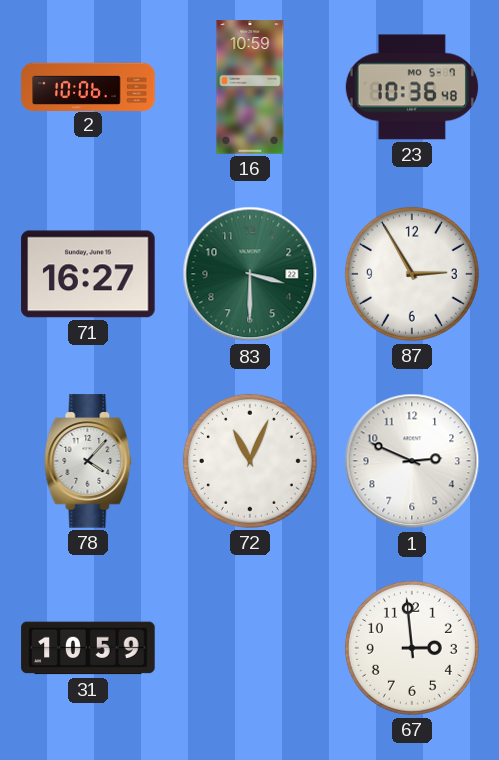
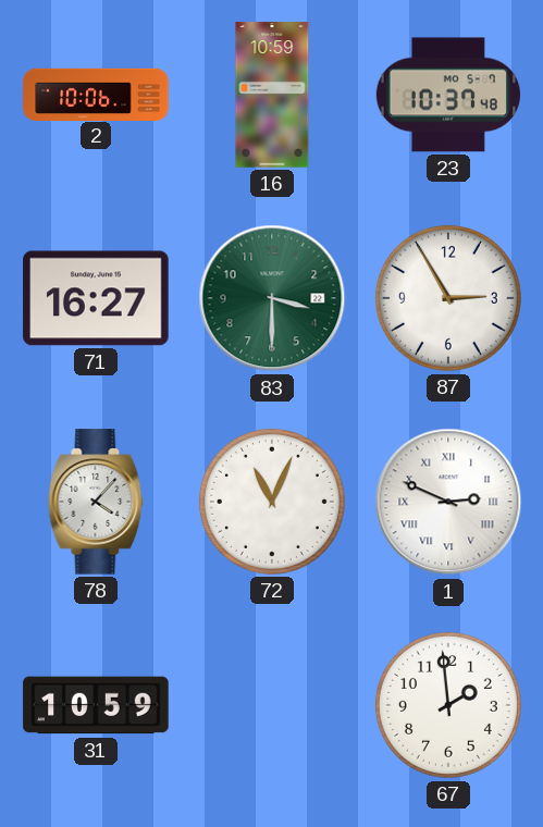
23: 10:36 -> 10:37 (447, 95)
1 numerals: Arabic -> Roman (448, 502)
67: 2:59 -> 1:59 (448, 705)
